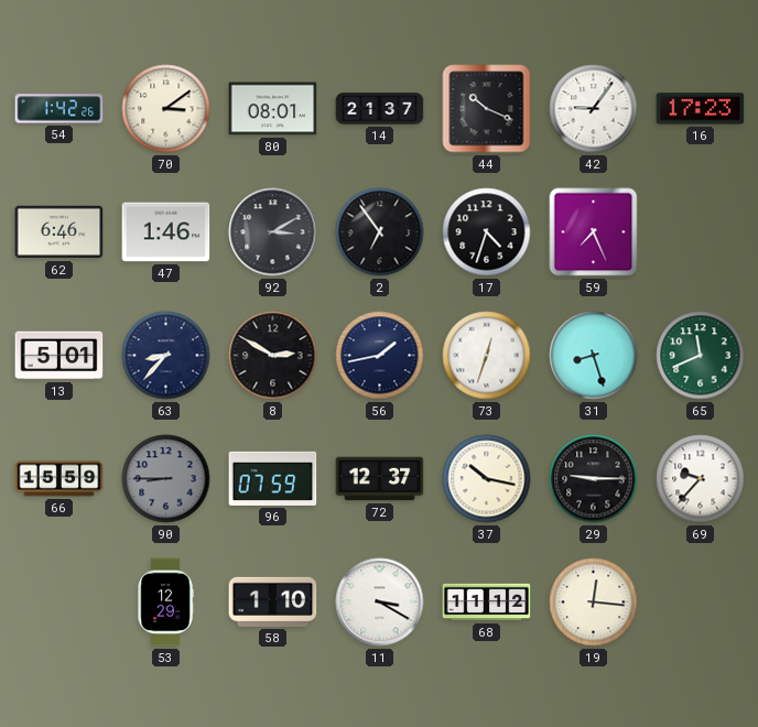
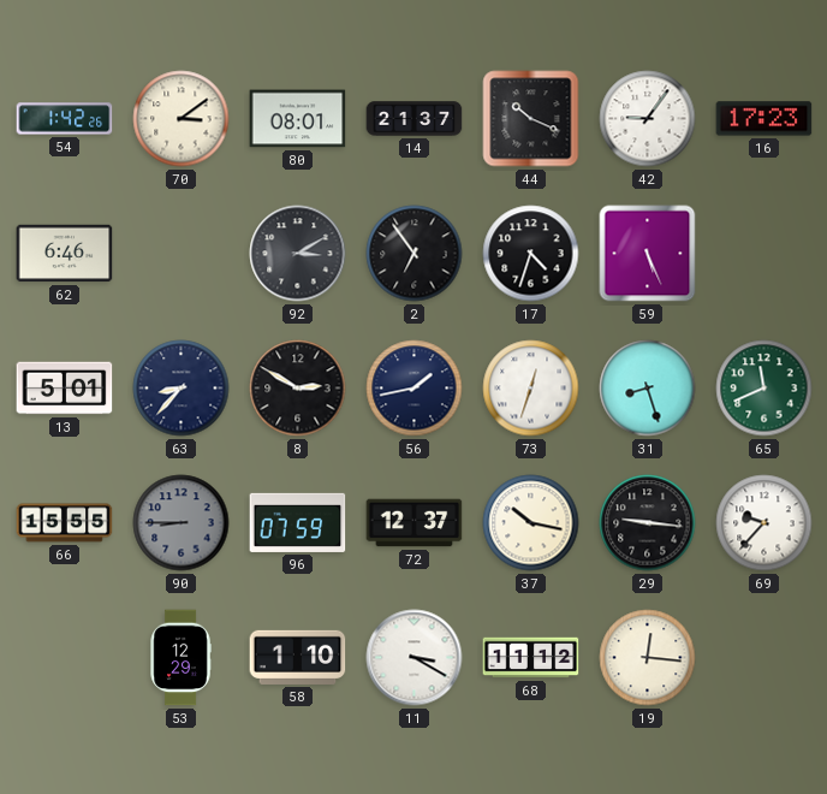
47: 1:46 -> none (166, 232)
59: 7:26 -> 5:26 (648, 254)
66: 15:59 -> 15:55 (65, 523)
29: 9:15 -> 9:16 (648, 523)
